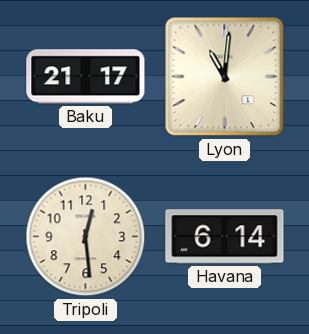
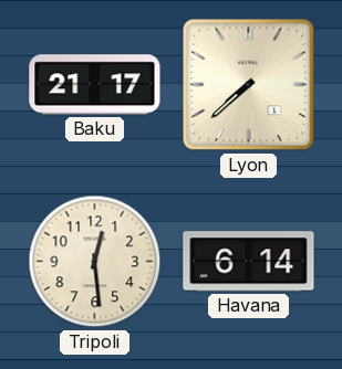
Lyon: 11:01 -> 7:38 (249, 85)
